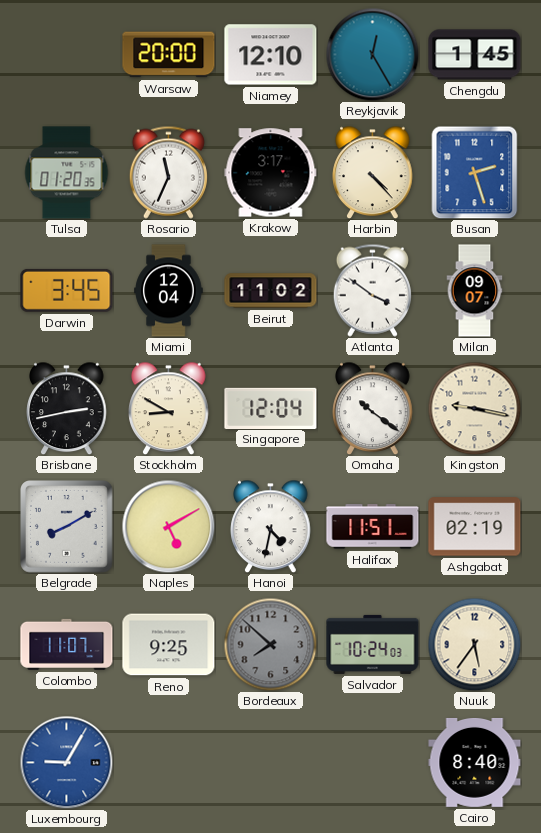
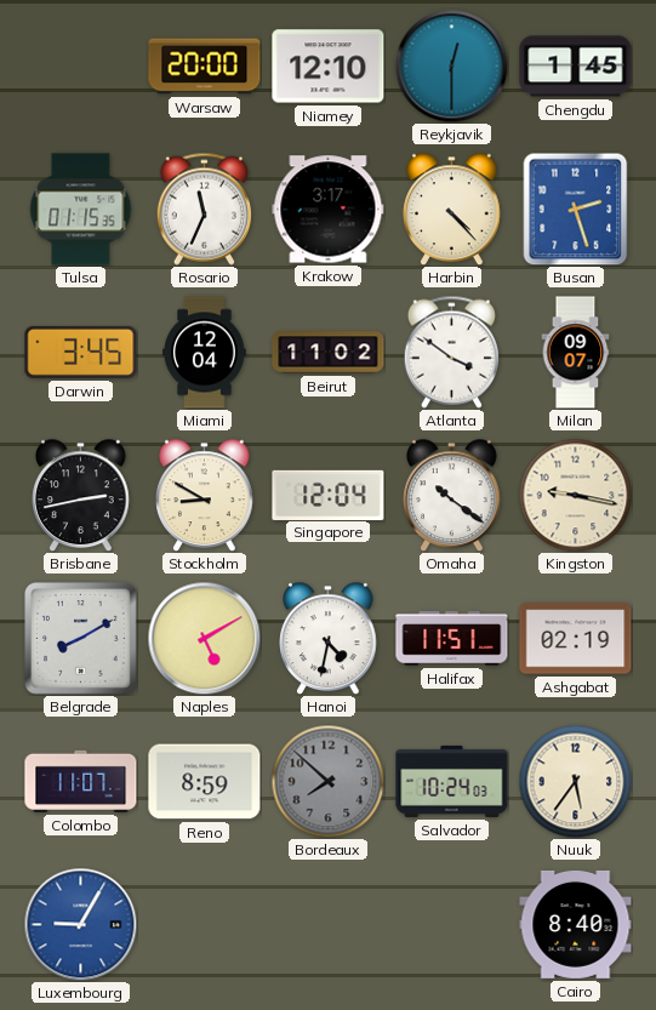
Reykjavik: 12:25 -> 12:30 (451, 65)
Tulsa: 01:20 -> 01:15 (81, 210)
Reno: 9:25 -> 8:59 (205, 782)
